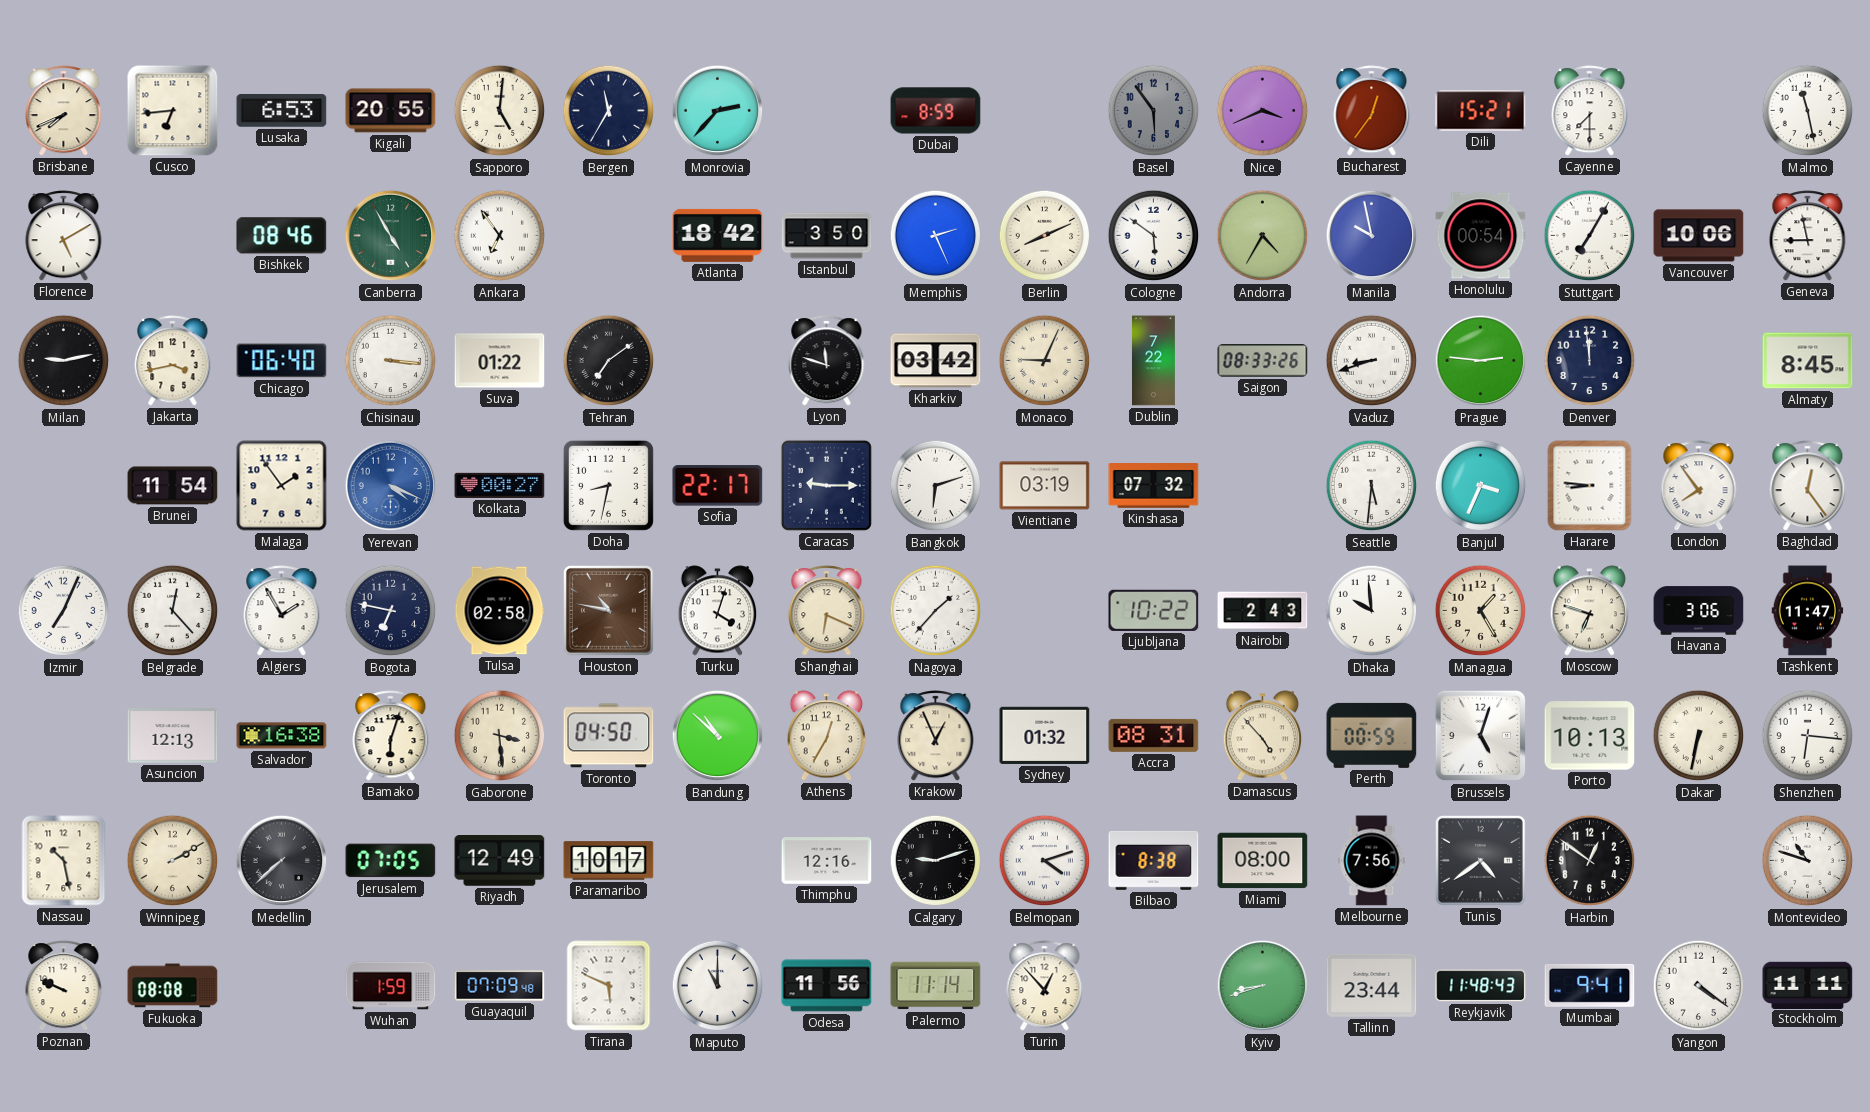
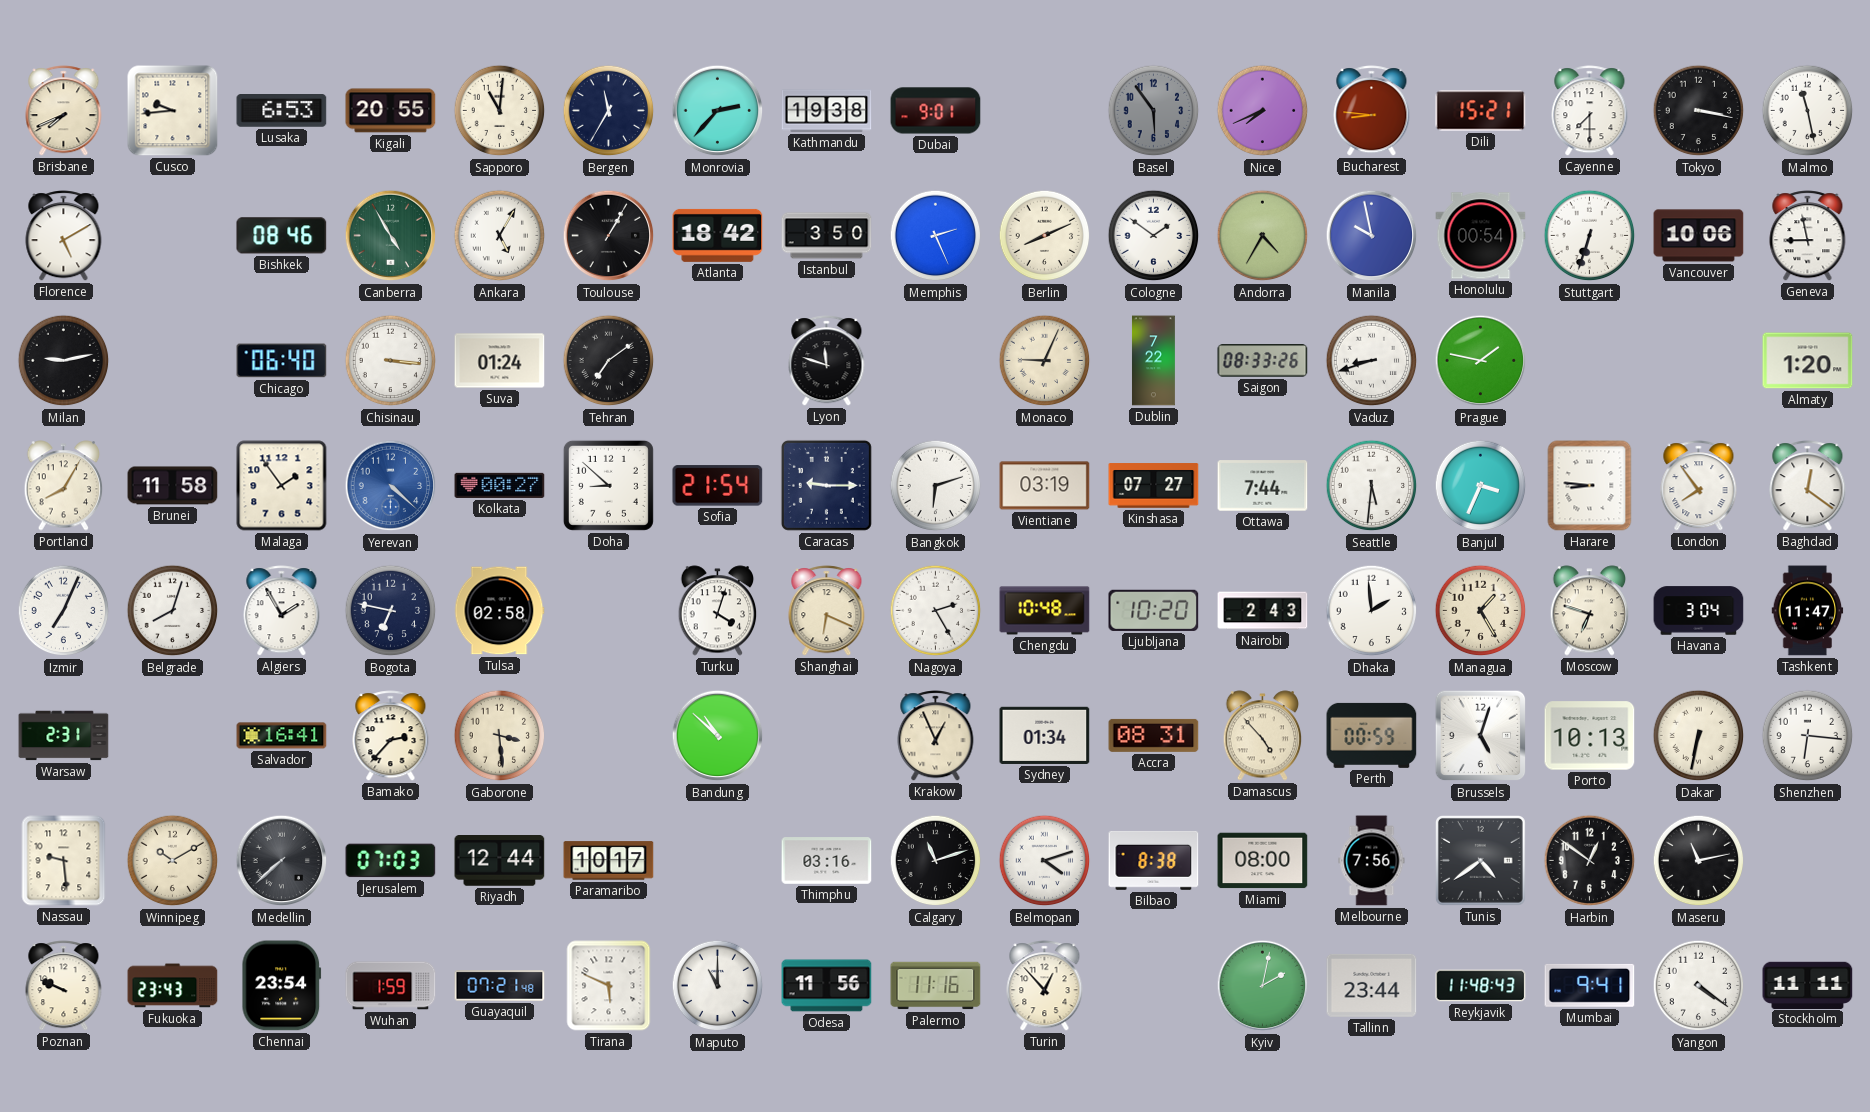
Cusco: 6:44 -> 9:44 (173, 111)
Sapporo: 5:01 -> 11:01 (500, 111)
Kathmandu: none -> 19:38 (827, 111)
Dubai: 8:59 -> 9:01 (936, 111)
Nice: 3:41 -> 7:41 (1263, 111)
Bucharest: 12:36 -> 8:46 (1372, 111)
Tokyo: none -> 3:17 (1699, 111)
Ankara: 6:54 -> 5:05 (500, 236)
Toulouse: none -> 1:05 (609, 236)
Cologne: 5:51 -> 1:51 (1154, 236)
Stuttgart: 7:05 -> 6:33 (1590, 236)
Jakarta: 3:43 -> none (173, 361)
Suva: 01:22 -> 01:24 (500, 361)
Kharkiv: 03:42 -> none (936, 361)
Prague: 2:46 -> 1:47 (1481, 361)
Denver: 11:59 -> none (1590, 361)
Almaty: 8:45 -> 1:20 (1808, 361)
Portland: none -> 8:05 (64, 486)
Brunei: 11:54 -> 11:58 (173, 486)
Yerevan: 4:19 -> 4:22 (391, 486)
Doha: 8:32 -> 8:52 (608, 485)
Sofia: 22:17 -> 21:54 (718, 486)
Kinshasa: 07:32 -> 07:27 (1154, 486)
Ottawa: none -> 7:44 (1263, 486)
Baghdad: 12:24 -> 12:21 (1808, 486)
Belgrade: 12:23 -> 8:03 (173, 611)
Houston: 10:47 -> none (608, 610)
Nagoya: 1:37 -> 2:25 (936, 611)
Chengdu: none -> 10:48 (1045, 611)
Ljubljana: 10:22 -> 10:20 (1154, 610)
Dhaka: 9:59 -> 1:59 (1372, 611)
Havana: 3:06 -> 3:04 (1699, 611)
Warsaw: none -> 2:31 (64, 736)
Asuncion: 12:13 -> none (173, 736)
Salvador: 16:38 -> 16:41 (282, 736)
Bamako: 6:03 -> 2:37 (391, 736)
Toronto: 04:50 -> none (609, 736)
Athens: 12:35 -> none (827, 736)
Sydney: 01:32 -> 01:34 (1045, 735)
Nassau: 10:28 -> 9:29 (64, 861)
Winnipeg: 2:10 -> 10:10 (173, 861)
Jerusalem: 07:05 -> 07:03 (391, 861)
Riyadh: 12:49 -> 12:44 (500, 861)
Thimphu: 12:16 -> 03:16 (827, 861)
Calgary: 9:12 -> 11:12 (936, 861)
Maseru: none -> 11:13 (1699, 861)
Montevideo: 10:48 -> none (1808, 861)
Fukuoka: 08:08 -> 23:43 (173, 986)
Chennai: none -> 23:54 (282, 986)
Guayaquil: 07:09 -> 07:21 (500, 986)
Palermo: 11:14 -> 11:16 (936, 986)
Kyiv: 8:42 -> 2:02 (1263, 986)
